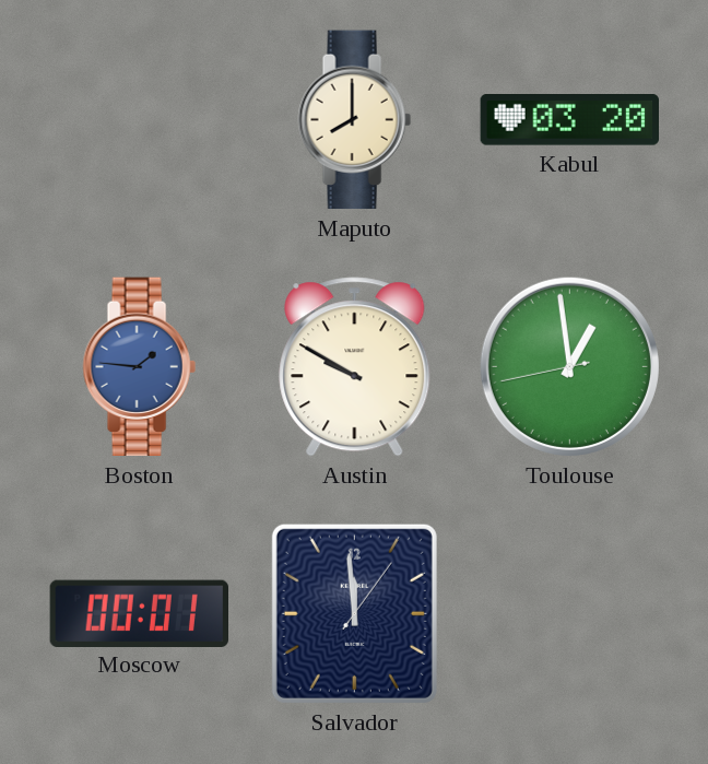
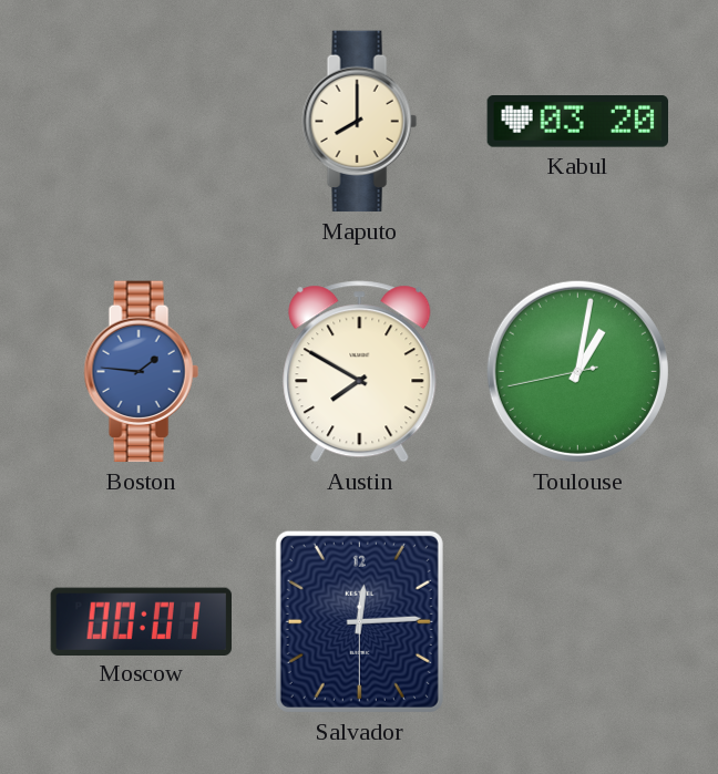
Austin: 9:50 -> 7:50 (360, 372)
Toulouse: 12:58 -> 1:01 (577, 371)
Salvador: 11:59 -> 12:14 (359, 621)
